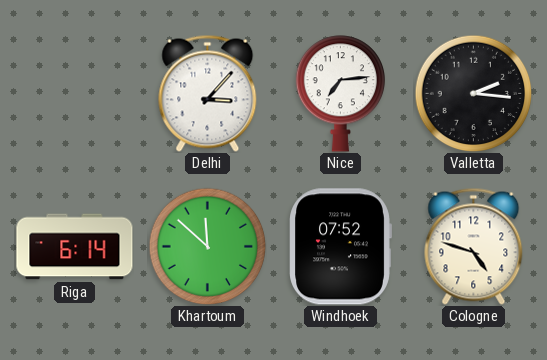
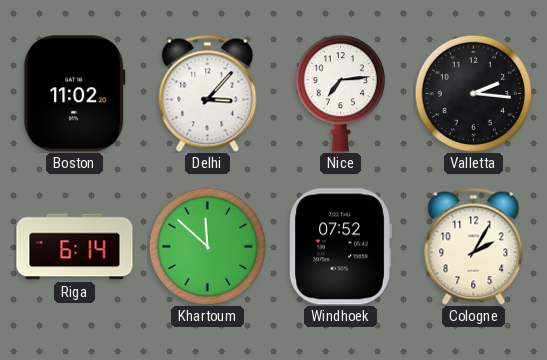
Boston: none -> 11:02 (74, 94)
Cologne: 4:48 -> 2:05 (474, 246)
